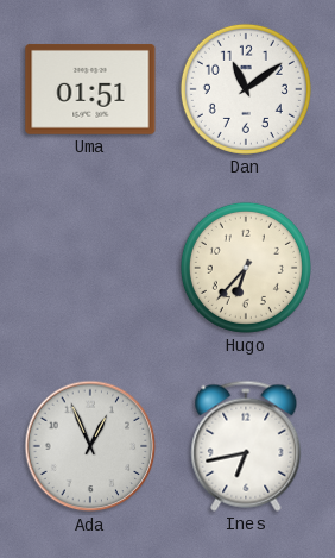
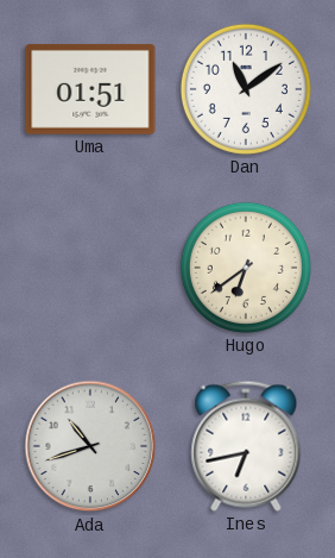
Hugo: 6:37 -> 6:39 (246, 268)
Ada: 12:56 -> 10:42 (90, 446)
